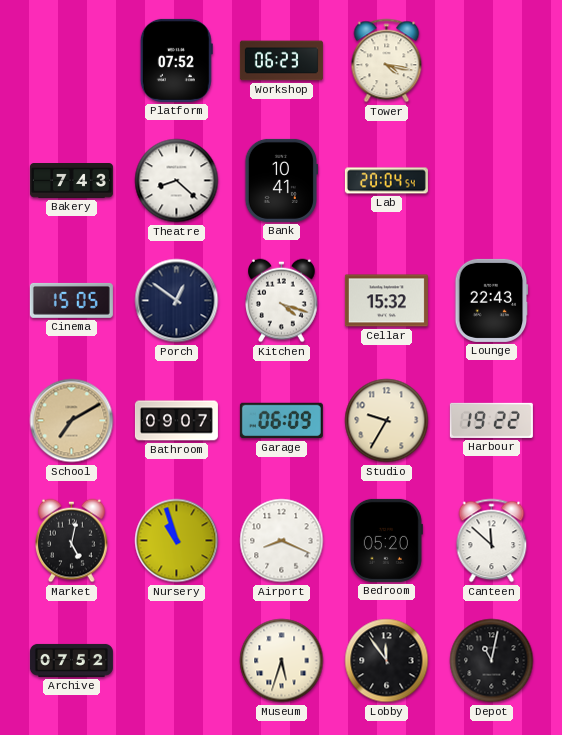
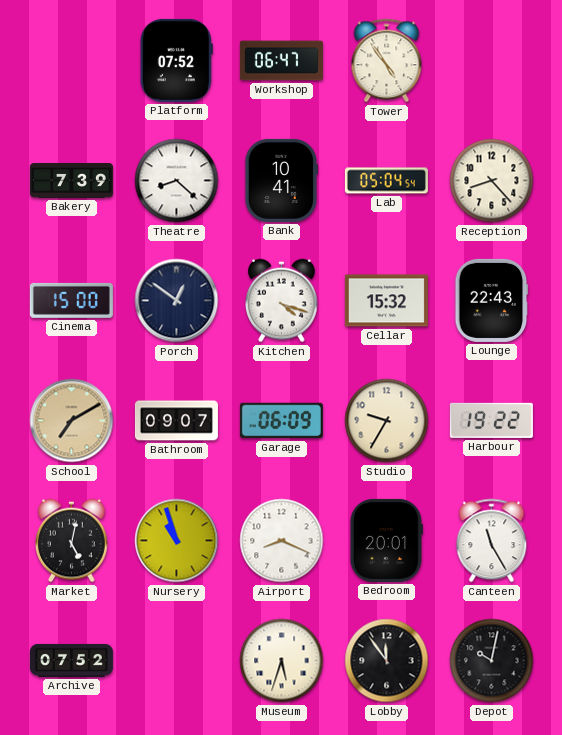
Workshop: 06:23 -> 06:47 (281, 61)
Tower: 4:17 -> 4:54 (387, 61)
Bakery: 7:43 -> 7:39 (71, 181)
Lab: 20:04 -> 05:04 (386, 181)
Reception: none -> 8:23 (492, 181)
Cinema: 15:05 -> 15:00 (71, 300)
Bedroom: 05:20 -> 20:01 (386, 540)
Canteen: 11:52 -> 11:25 (492, 541)
Depot: 11:02 -> 10:02 (492, 661)
